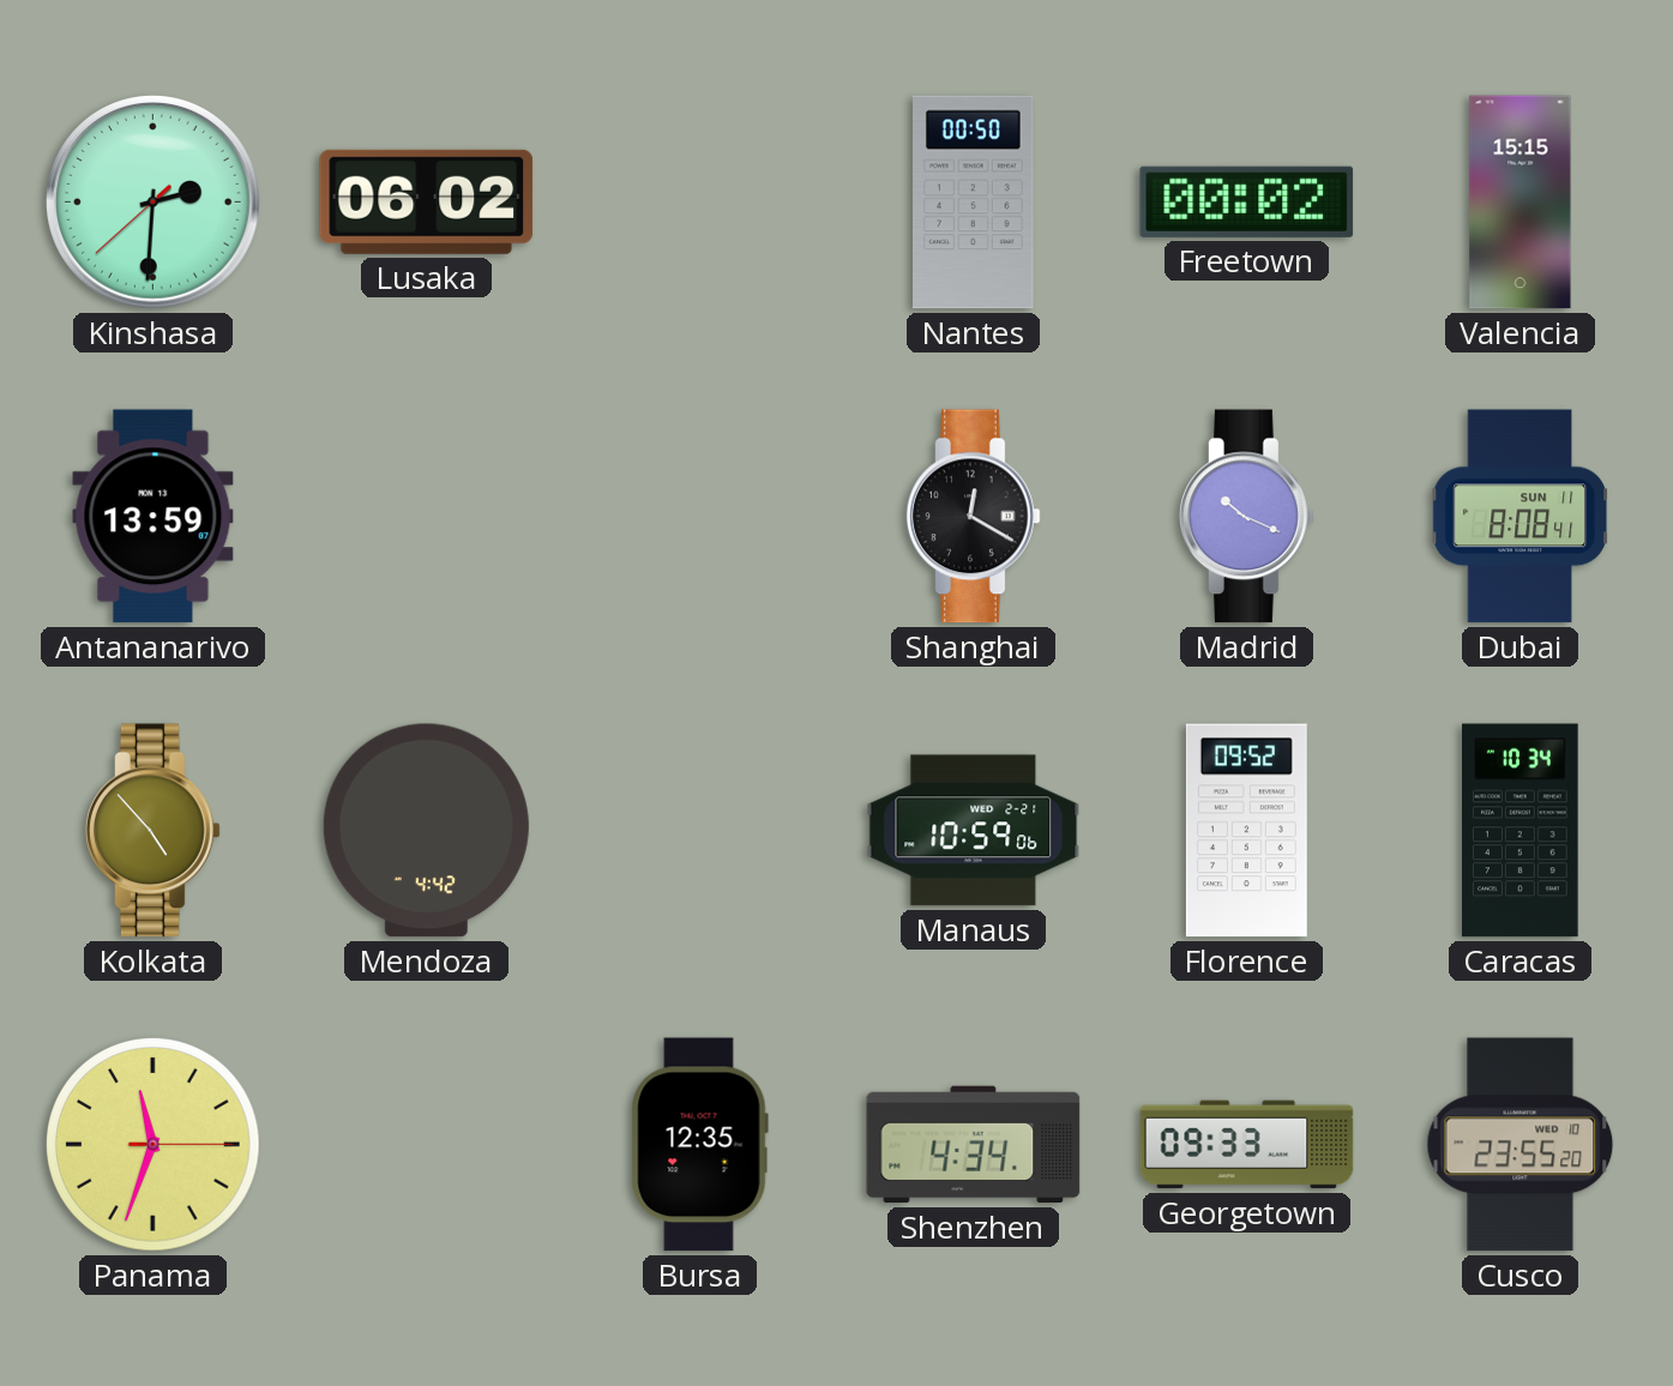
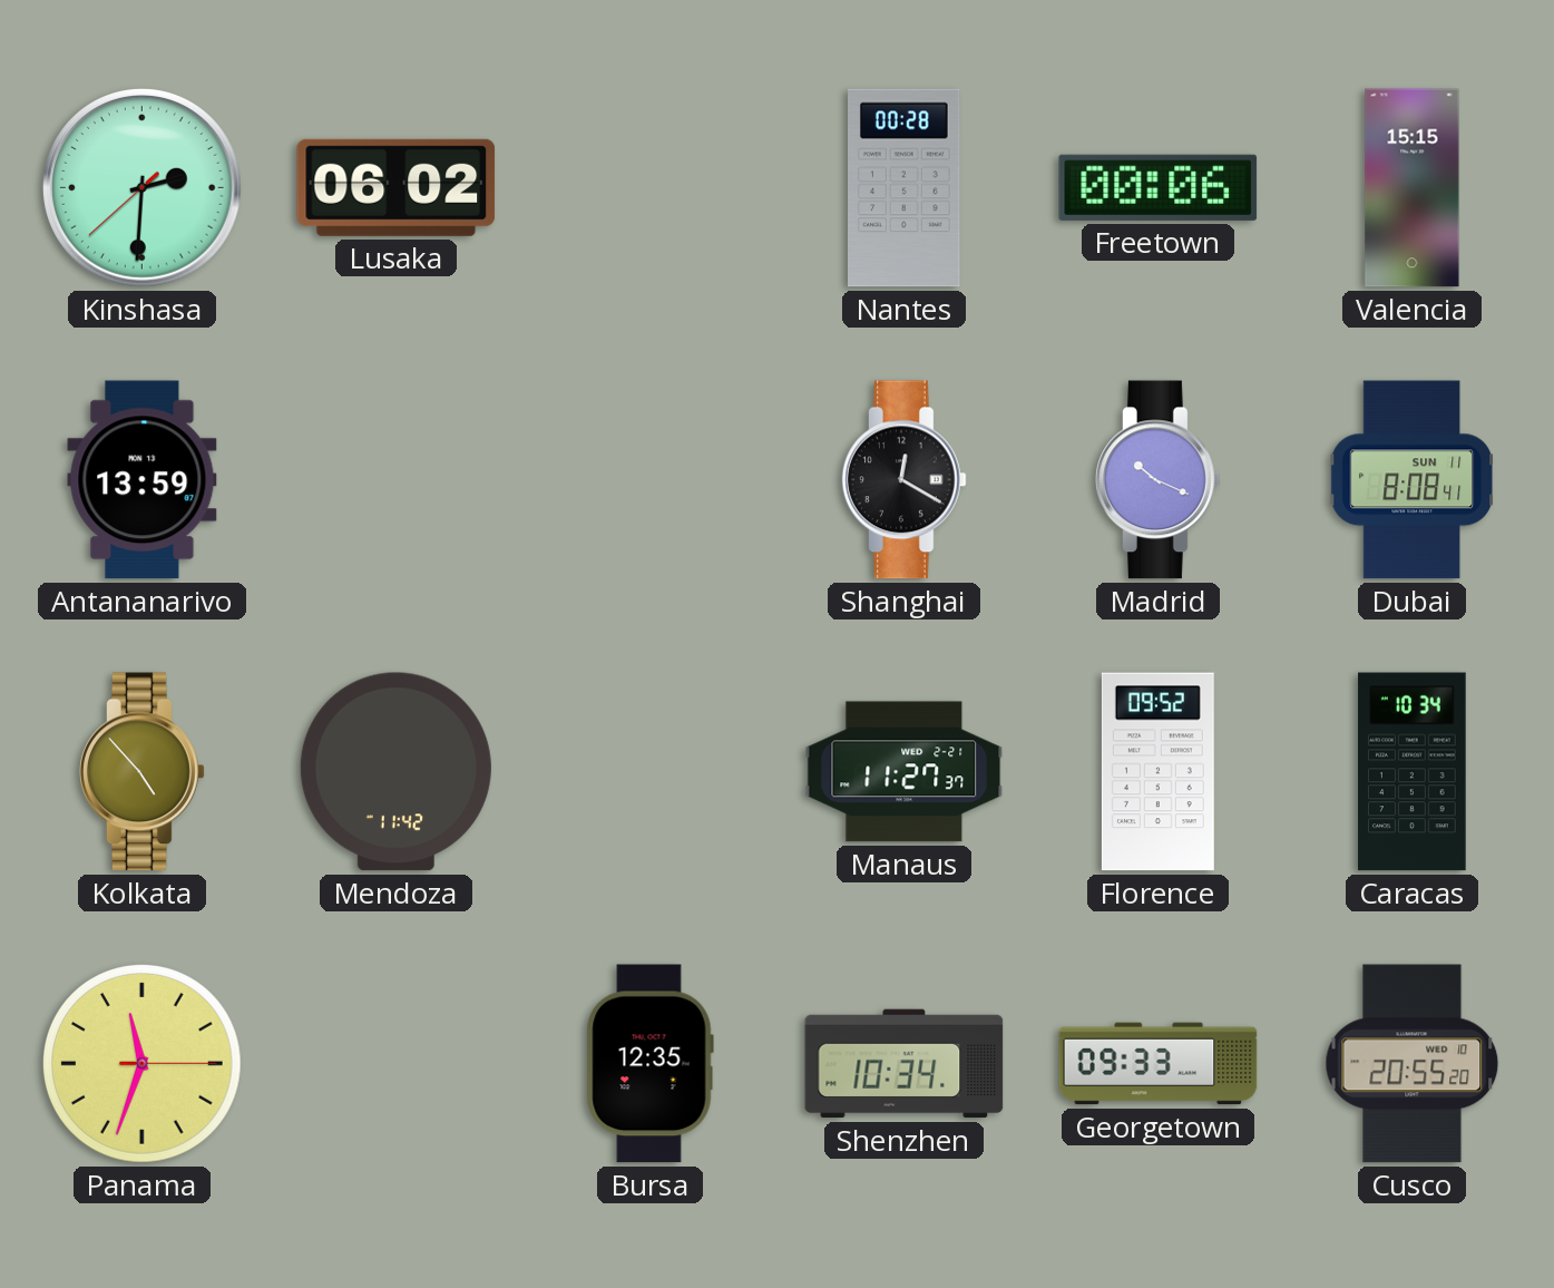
Nantes: 00:50 -> 00:28 (905, 188)
Freetown: 00:02 -> 00:06 (1159, 187)
Mendoza: 4:42 -> 11:42 (395, 772)
Manaus: 10:59 -> 11:27 (905, 772)
Shenzhen: 4:34 -> 10:34 (905, 1064)
Cusco: 23:55 -> 20:55 (1413, 1064)
